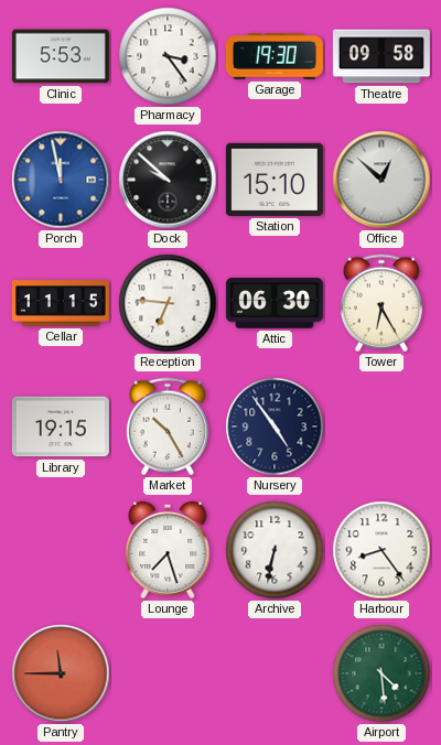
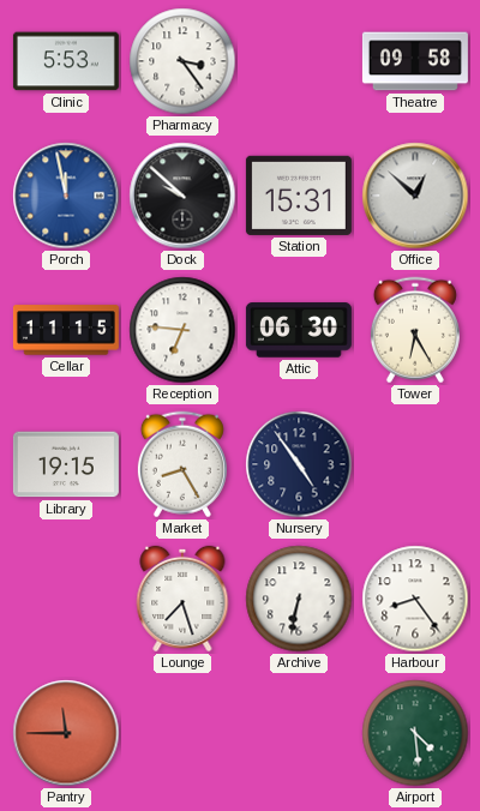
Garage: 19:30 -> none (275, 56)
Station: 15:10 -> 15:31 (299, 196)
Market: 10:25 -> 8:25 (182, 464)
